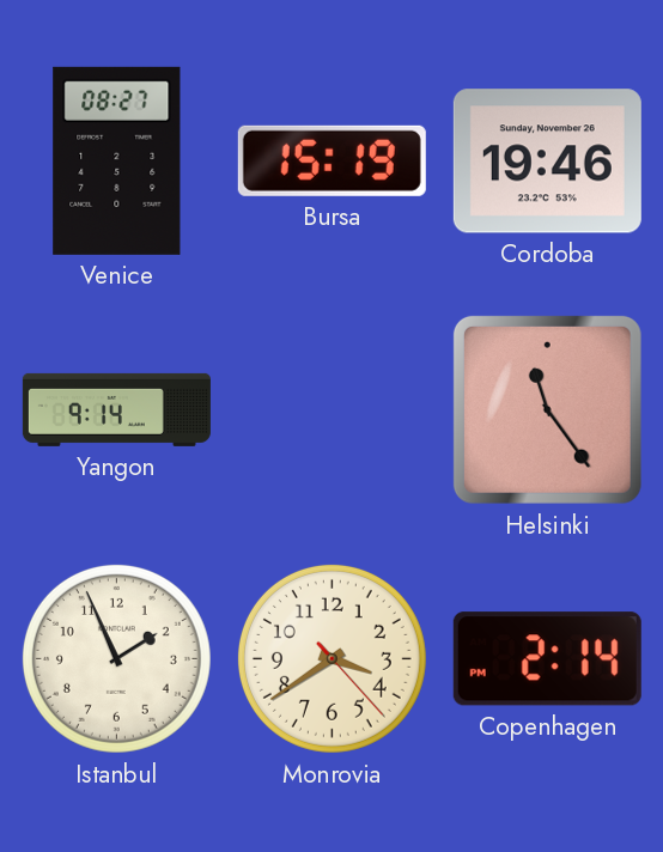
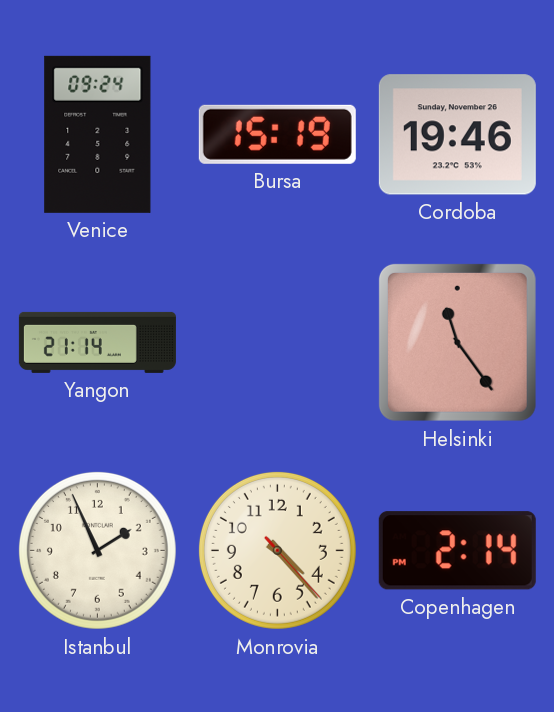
Venice: 08:27 -> 09:24 (98, 134)
Yangon: 9:14 -> 21:14 (97, 342)
Monrovia: 3:39 -> 4:23 (277, 550)
